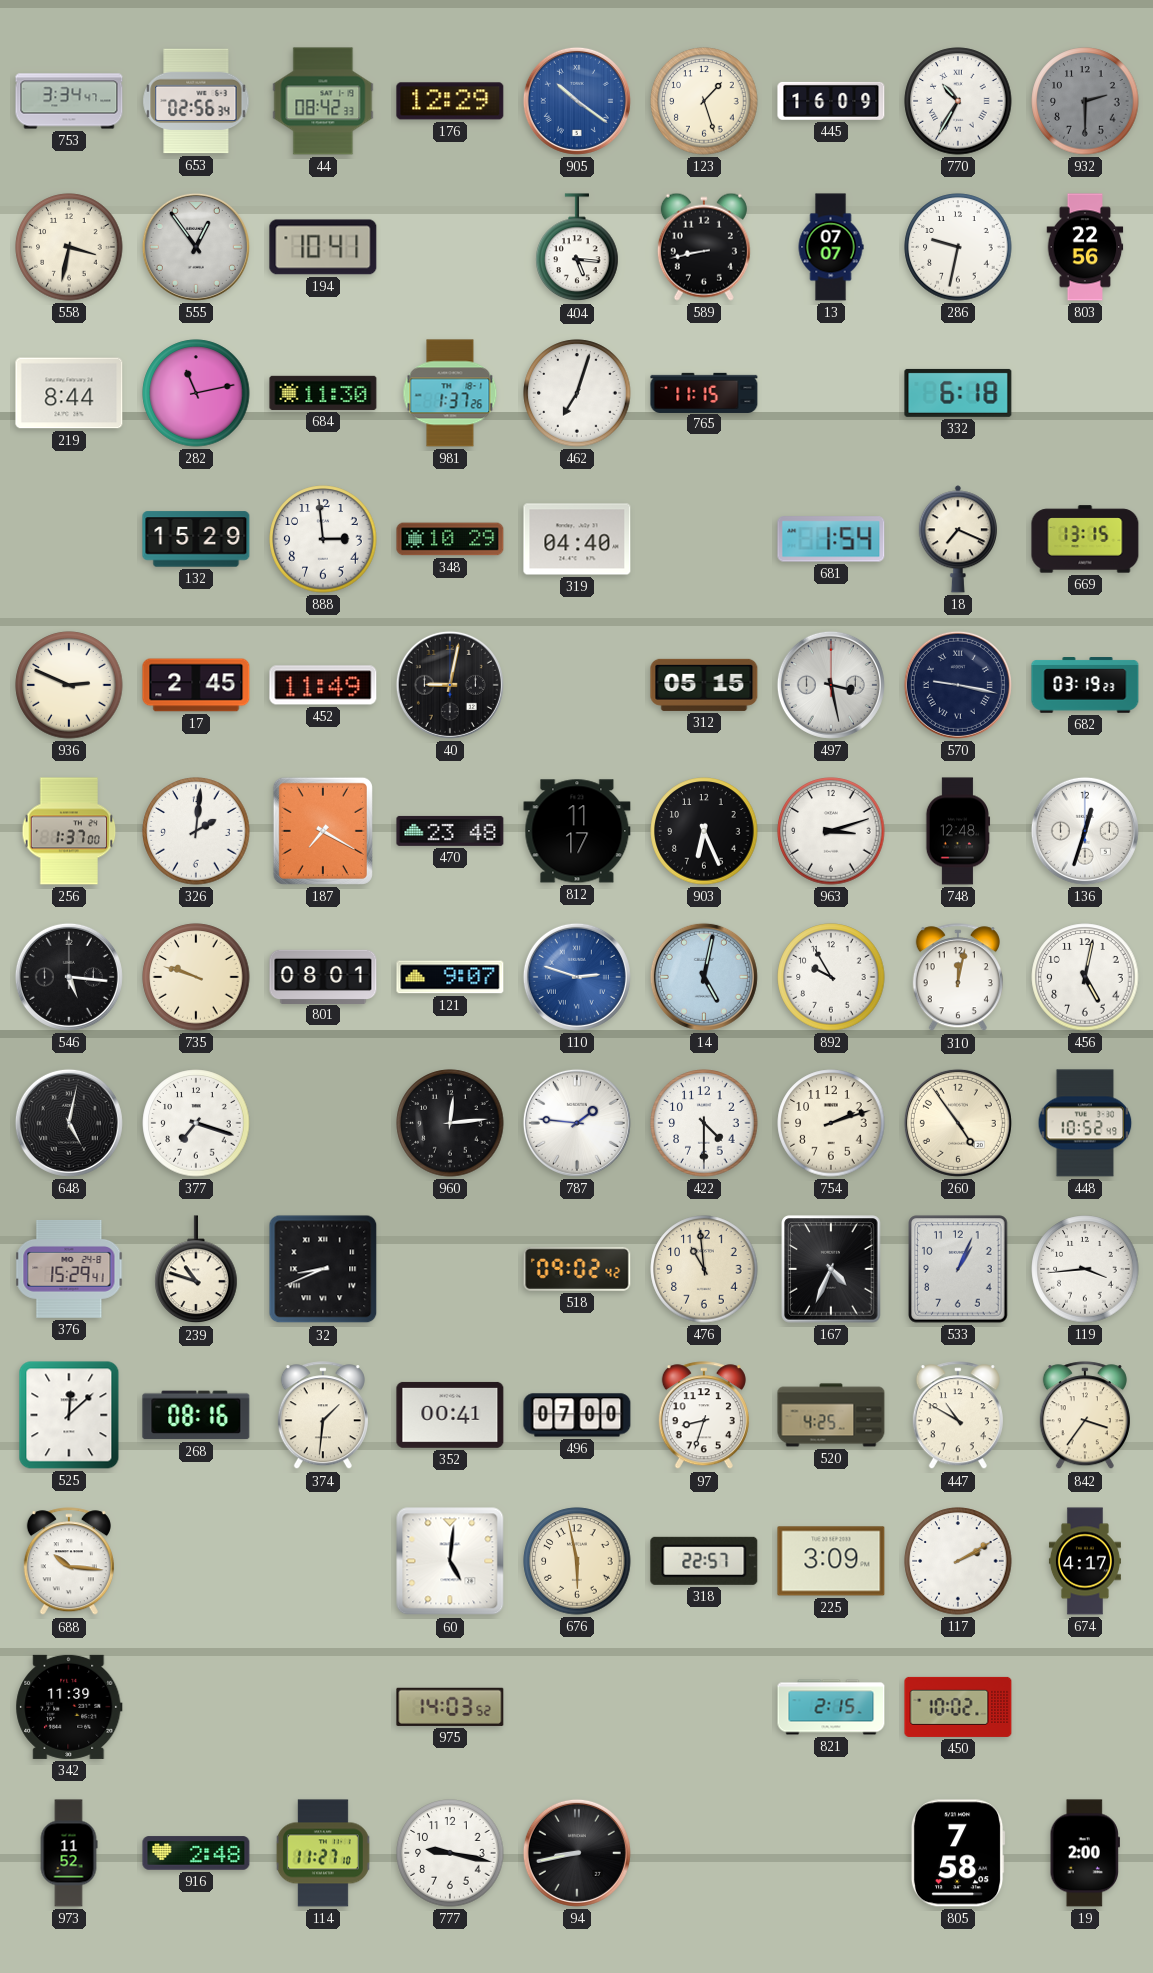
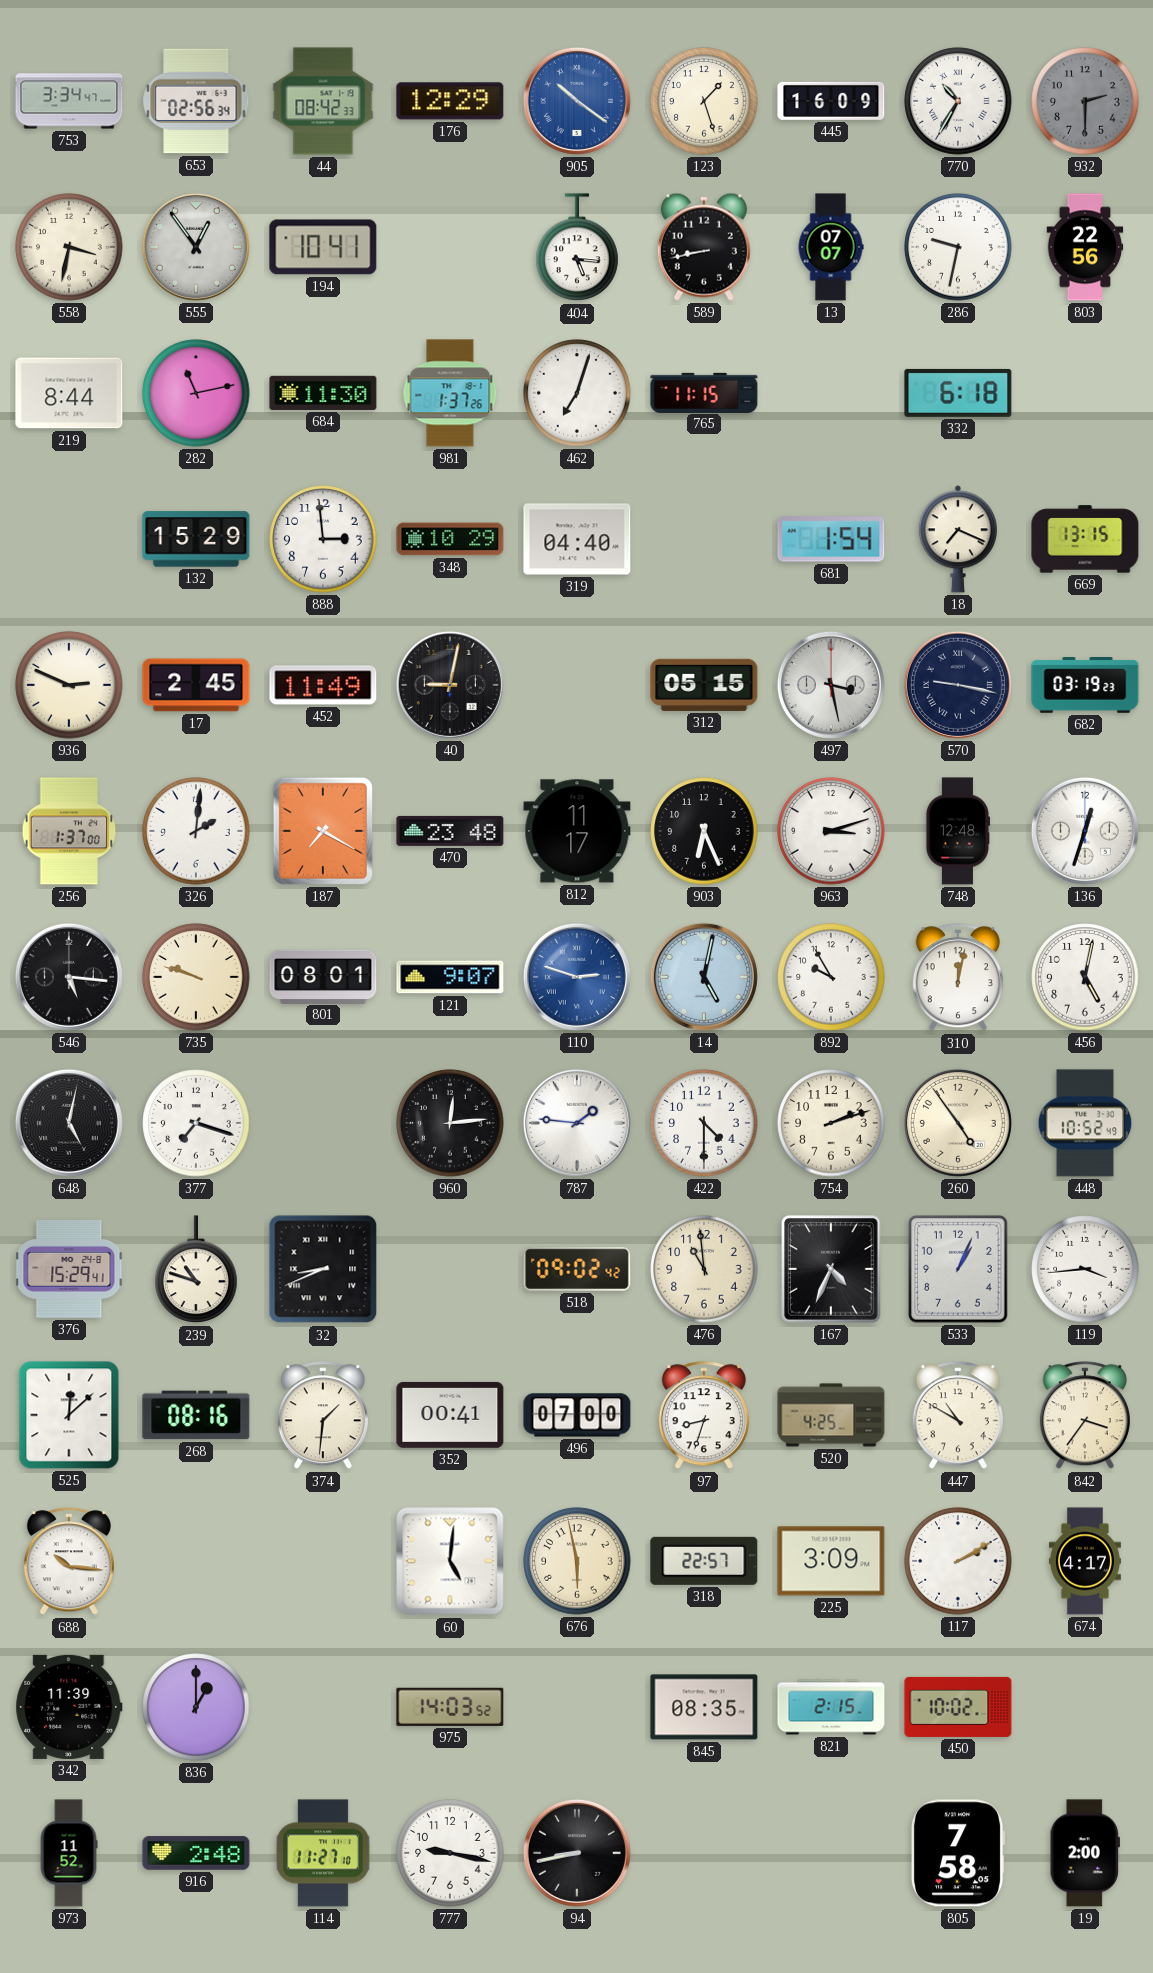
836: none -> 1:00 (196, 1707)
845: none -> 08:35 (704, 1707)
